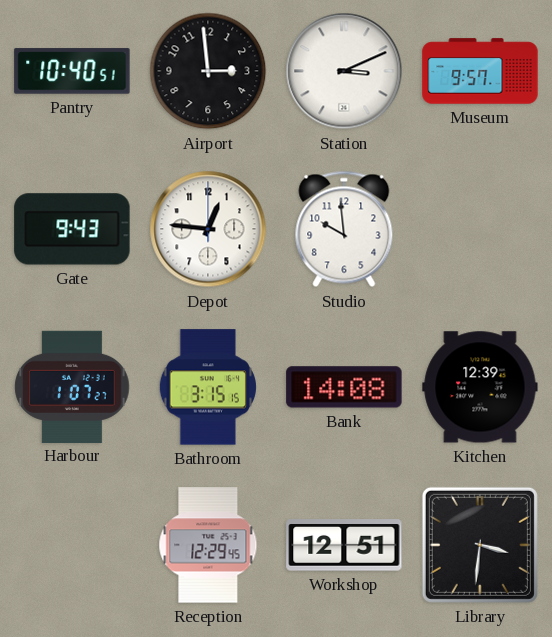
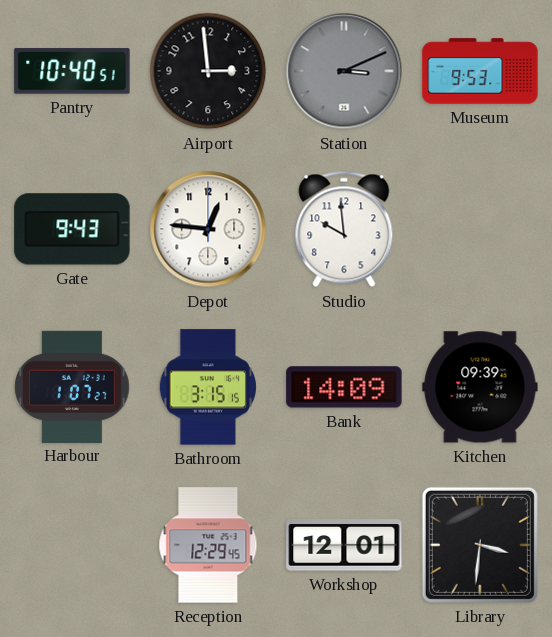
Station dial: white -> grey (344, 71)
Museum: 9:57 -> 9:53 (480, 71)
Bank: 14:08 -> 14:09 (344, 387)
Kitchen: 12:39 -> 09:39 (480, 387)
Workshop: 12:51 -> 12:01 (344, 545)
